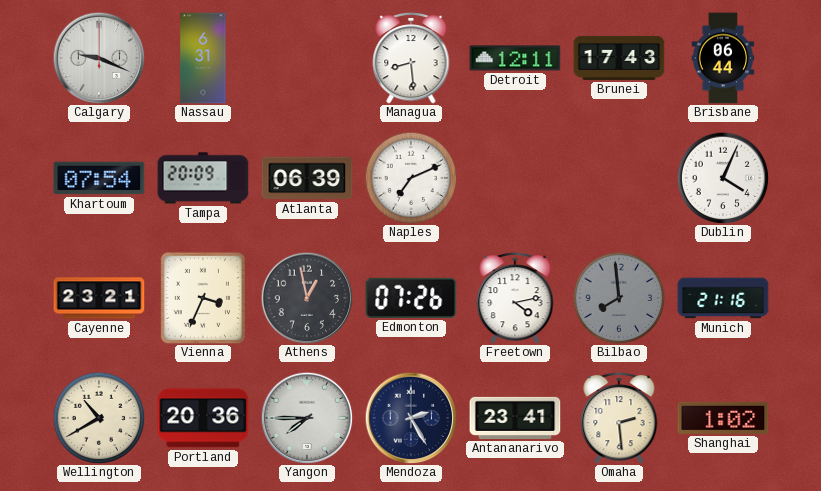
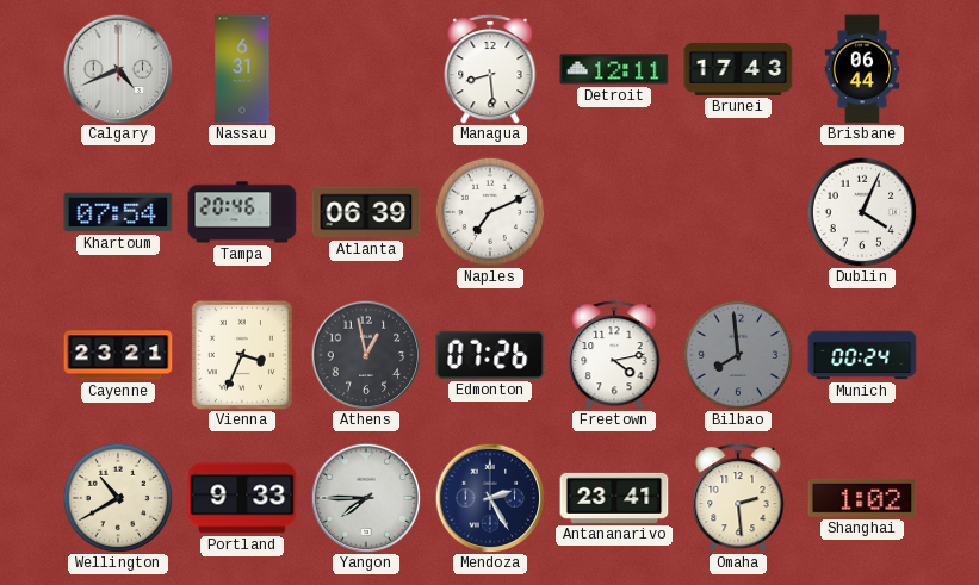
Calgary: 9:19 -> 4:41 (118, 69)
Tampa: 20:09 -> 20:46 (242, 212)
Munich: 21:16 -> 00:24 (862, 355)
Portland: 20:36 -> 9:33 (242, 498)
